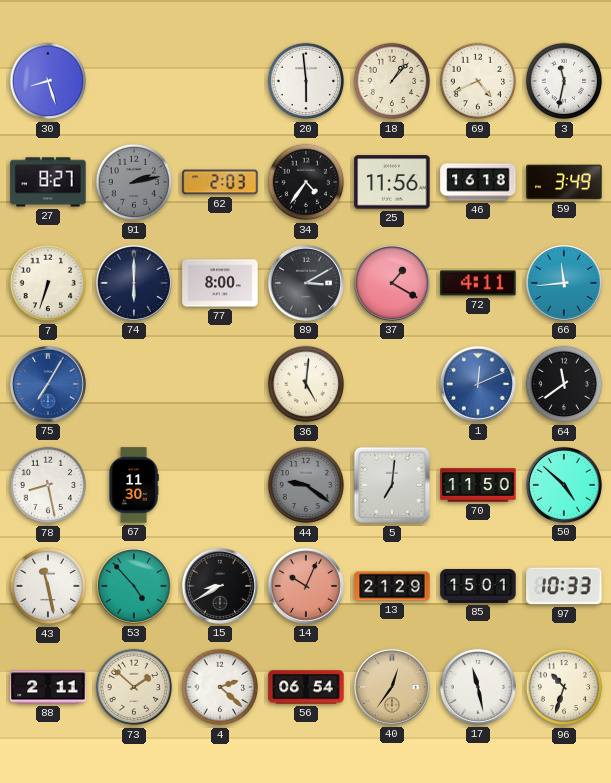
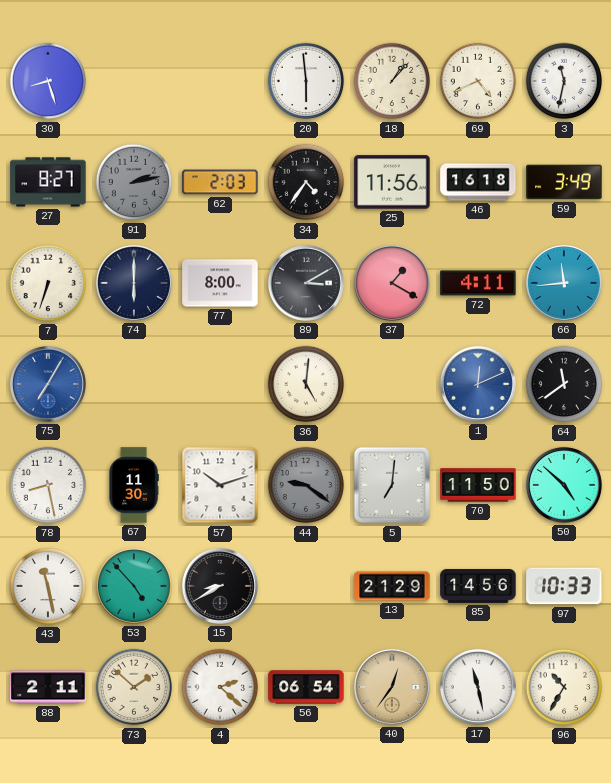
57: none -> 10:12 (220, 485)
14: 10:04 -> none (306, 586)
85: 15:01 -> 14:56 (478, 586)
96: 10:33 -> 10:35 (564, 687)
